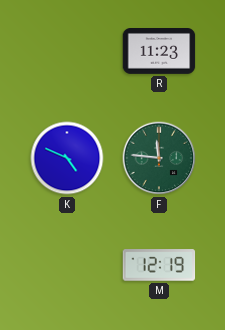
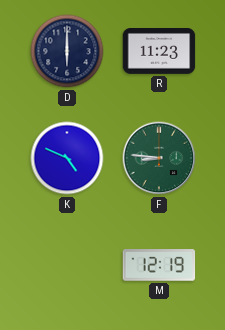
D: none -> 6:00 (67, 51)
F: 11:46 -> 8:46 (159, 158)
